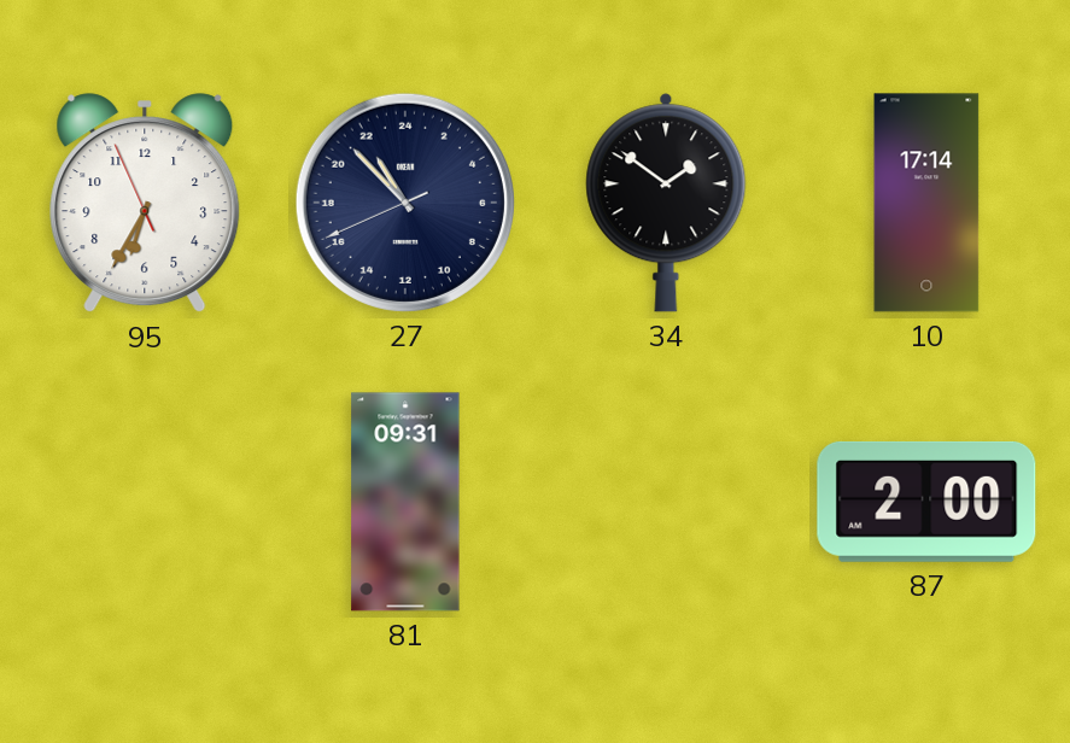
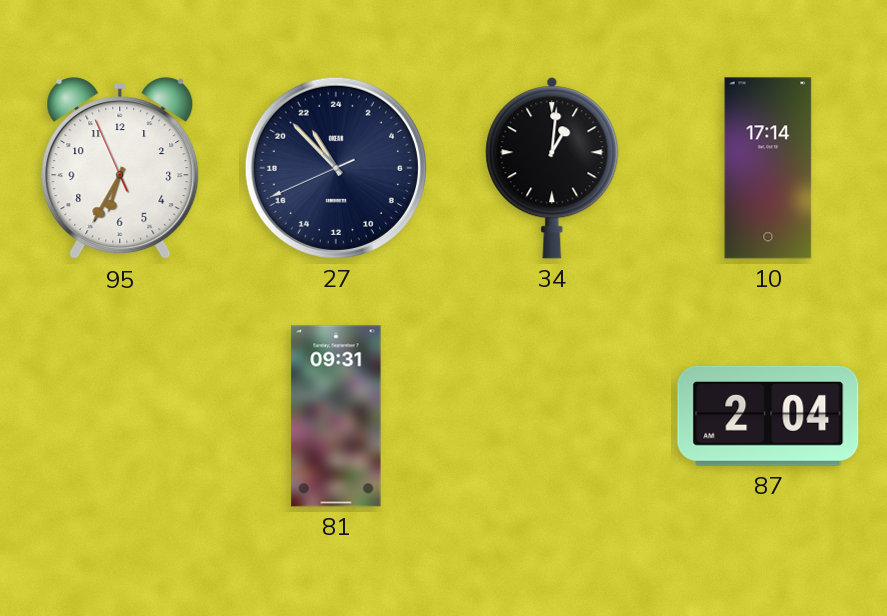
34: 1:51 -> 1:01 (552, 168)
87: 2:00 -> 2:04 (768, 416)
